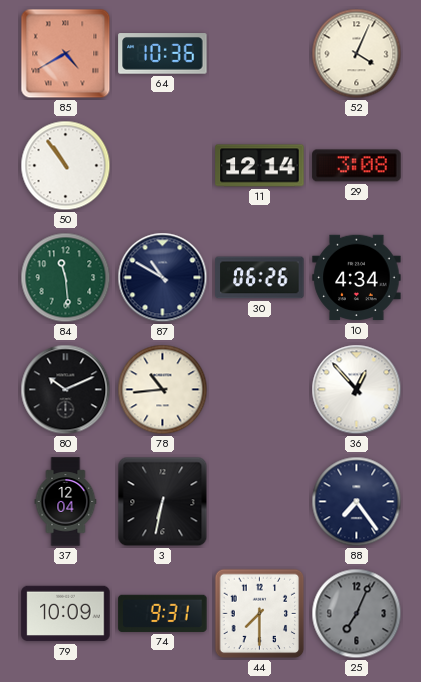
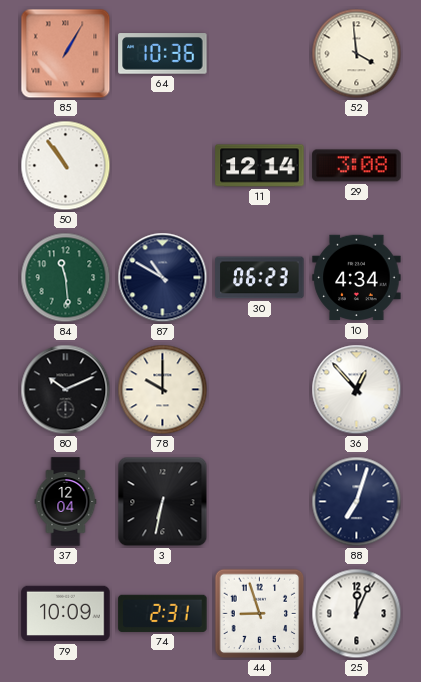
85: 4:40 -> 1:05 (66, 54)
52: 4:04 -> 3:59 (357, 54)
30: 06:26 -> 06:23 (260, 278)
78: 10:44 -> 10:00 (163, 390)
88: 7:24 -> 7:03 (357, 502)
74: 9:31 -> 2:31 (163, 613)
44: 7:30 -> 8:57 (260, 614)
25: 7:04 -> 12:04 (357, 614)
25 dial: grey -> white (357, 614)
